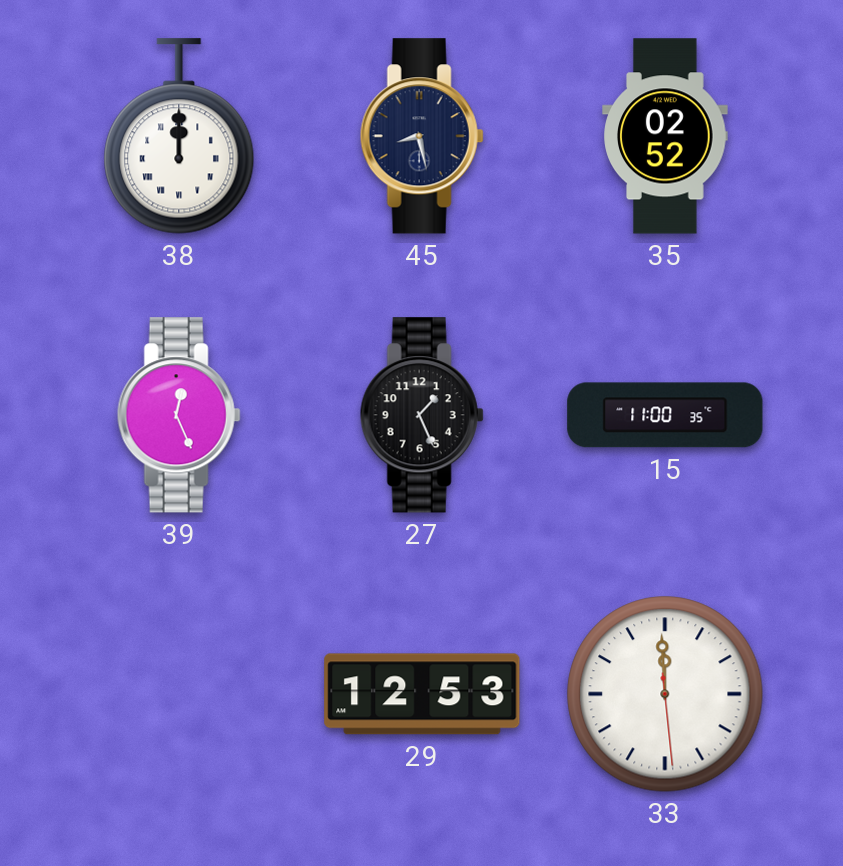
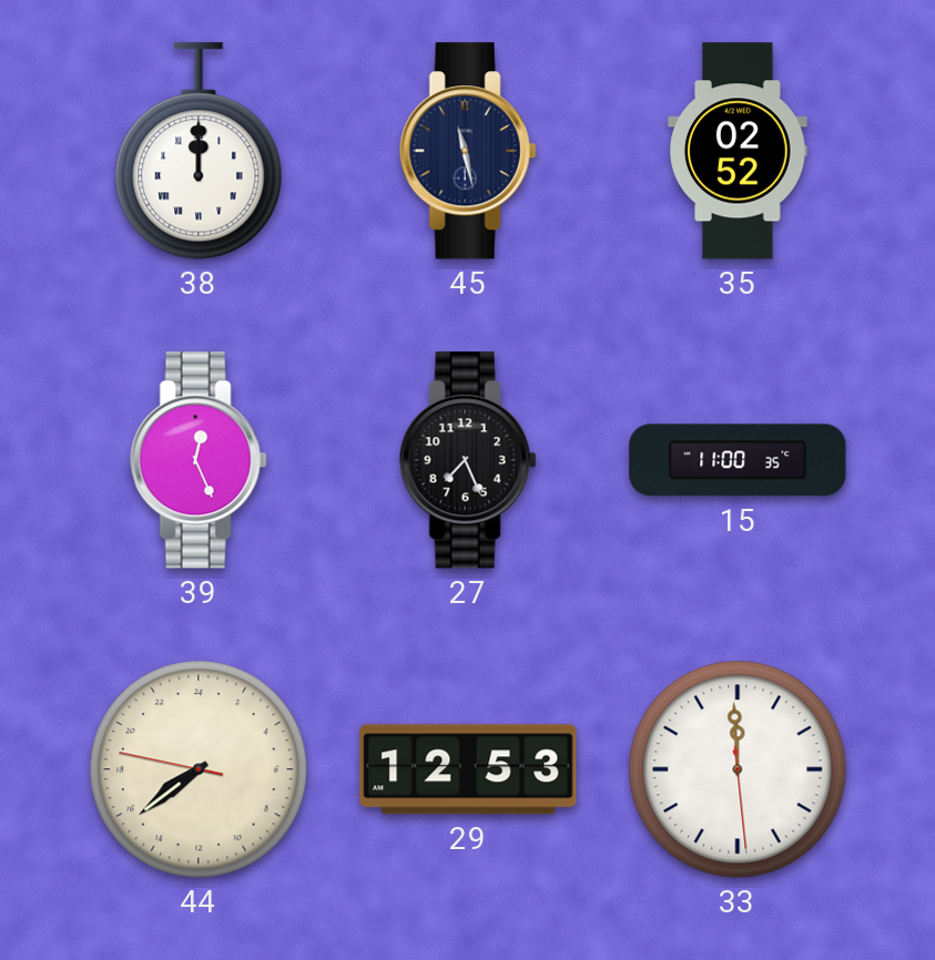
45: 8:28 -> 11:28 (468, 151)
27: 1:26 -> 7:26 (468, 460)
44: none -> 15:38 (199, 769)
